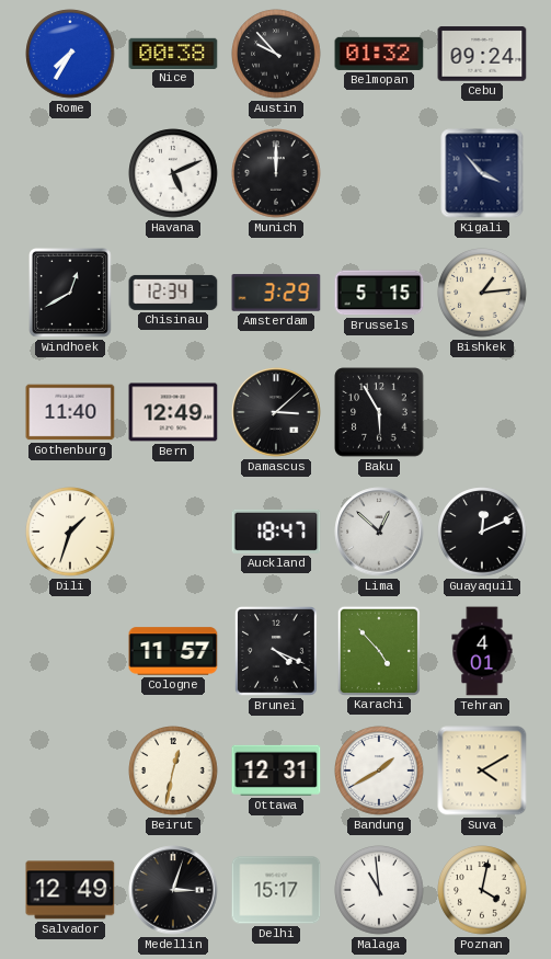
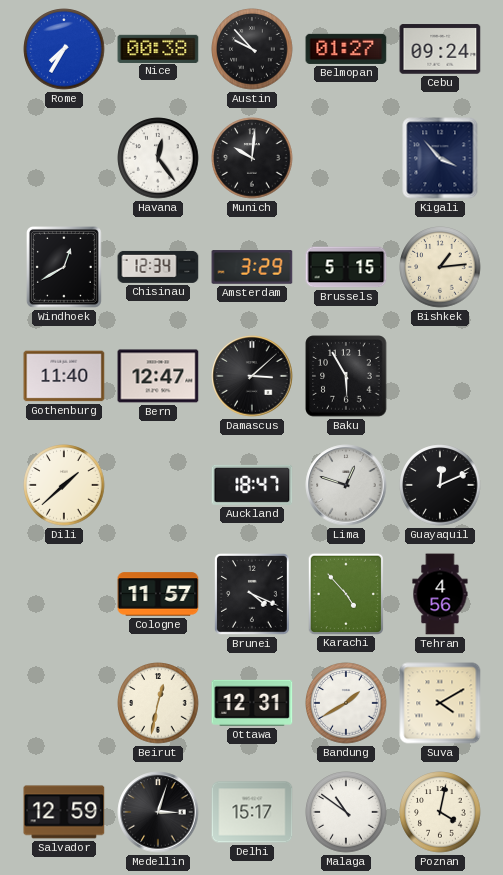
Belmopan: 01:32 -> 01:27 (346, 49)
Havana: 5:11 -> 12:24 (158, 158)
Munich: 12:00 -> 10:01 (252, 158)
Bern: 12:49 -> 12:47 (158, 376)
Dili: 1:33 -> 1:38 (64, 485)
Lima: 12:52 -> 12:48 (346, 485)
Tehran: 4:01 -> 4:56 (440, 594)
Salvador: 12:49 -> 12:59 (64, 812)
Malaga: 10:59 -> 10:51 (346, 812)
